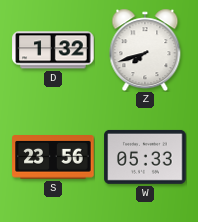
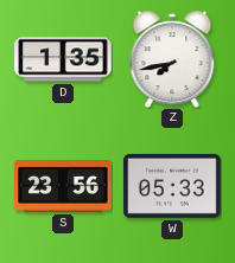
D: 1:32 -> 1:35 (63, 59)
Z: 7:42 -> 7:43 (172, 59)
